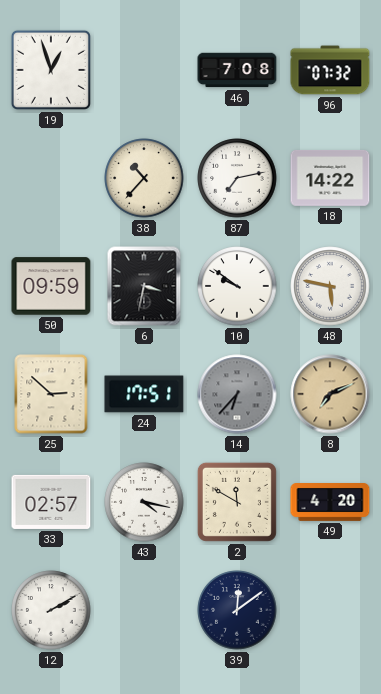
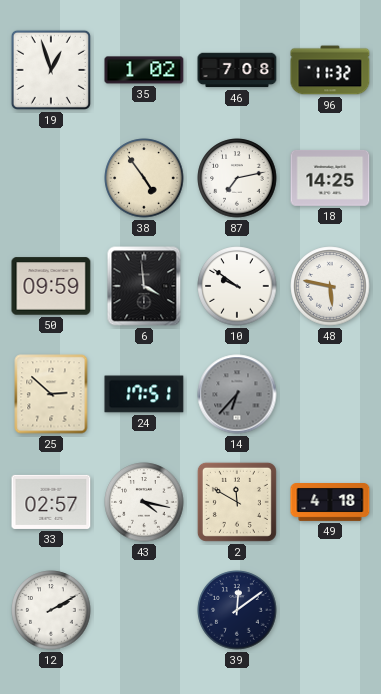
35: none -> 1:02 (144, 70)
96: 07:32 -> 11:32 (330, 70)
38: 10:37 -> 4:54 (144, 178)
18: 14:22 -> 14:25 (330, 178)
6: 3:32 -> 3:59 (144, 286)
8: 7:11 -> none (330, 394)
49: 4:20 -> 4:18 (330, 503)
